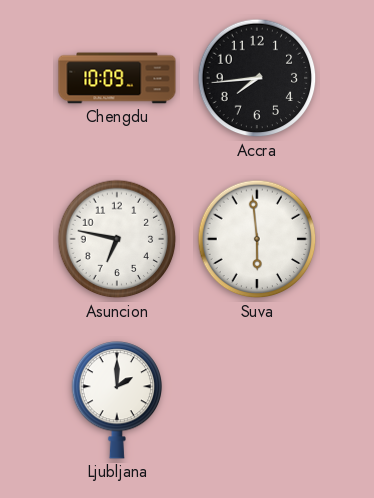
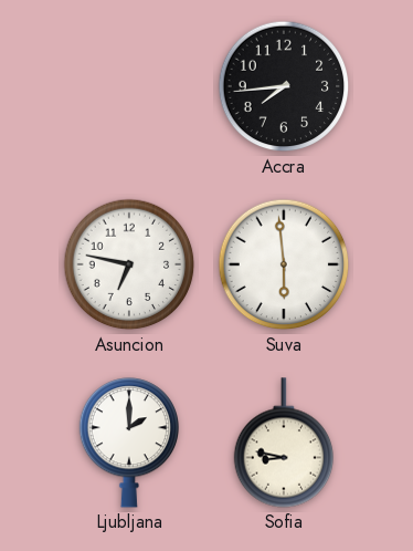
Chengdu: 10:09 -> none (117, 78)
Sofia: none -> 8:47 (284, 443)
